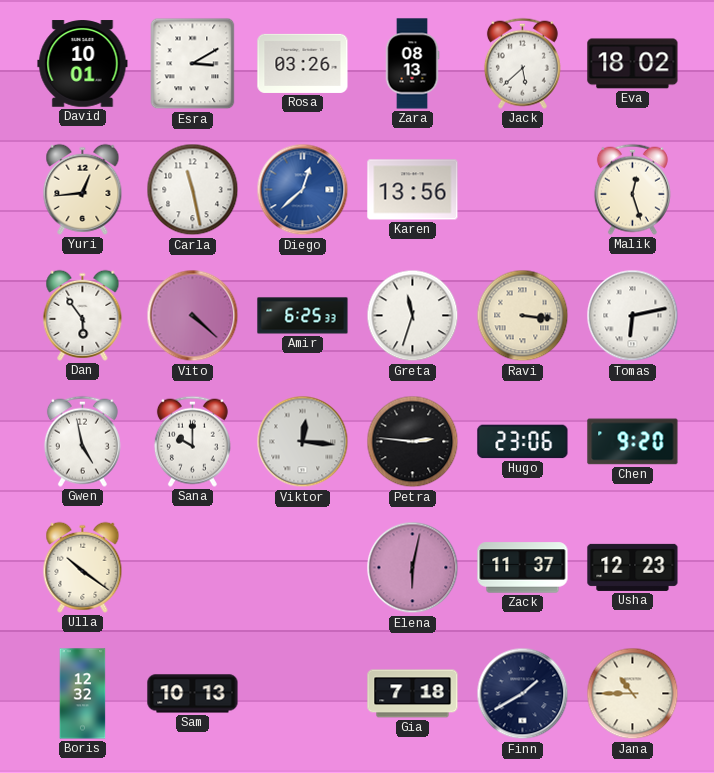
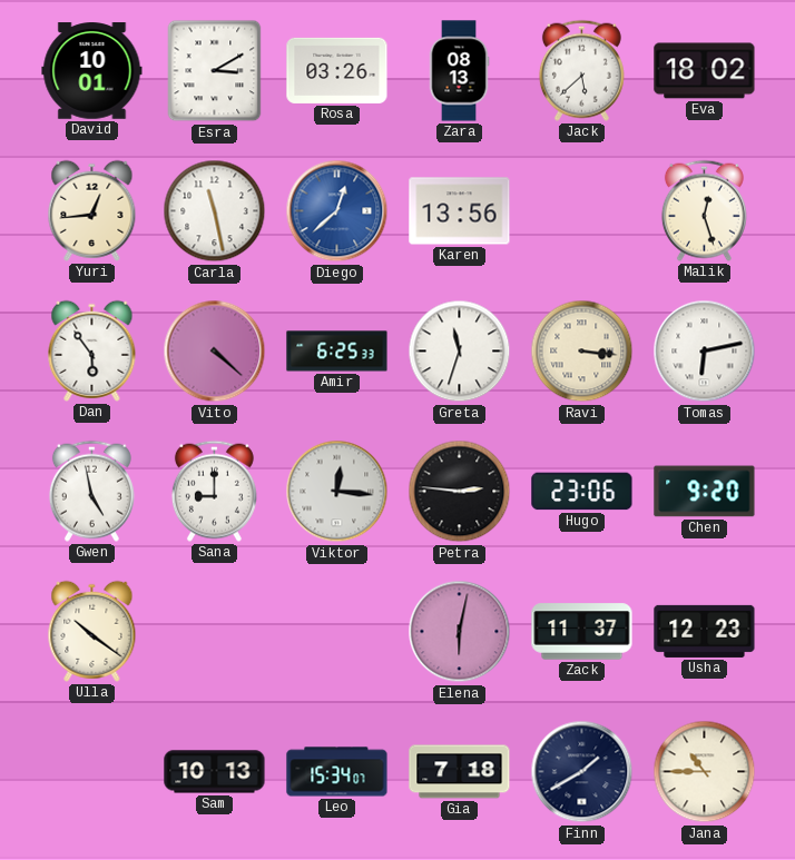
Sana: 10:00 -> 9:00 (214, 491)
Boris: 12:32 -> none (83, 694)
Leo: none -> 15:34 (337, 772)
